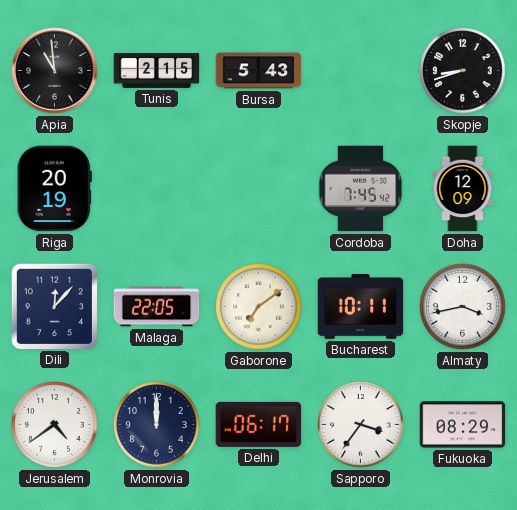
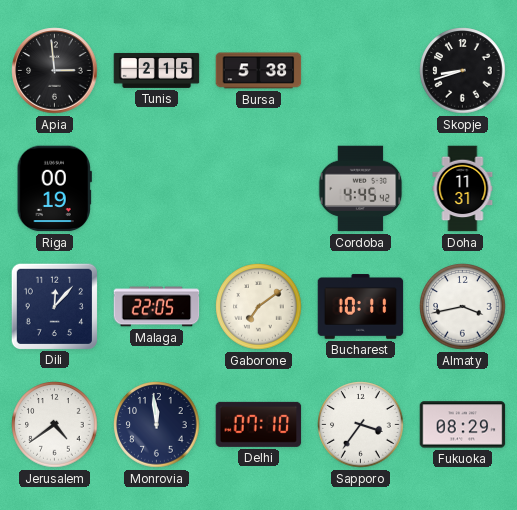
Apia: 10:59 -> 2:59 (55, 71)
Bursa: 5:43 -> 5:38 (259, 71)
Riga: 20:19 -> 00:19 (54, 189)
Cordoba: 7:45 -> 4:45 (361, 189)
Doha: 12:09 -> 11:31 (463, 189)
Monrovia: 12:00 -> 11:59 (157, 425)
Delhi: 06:17 -> 07:10 (259, 424)
